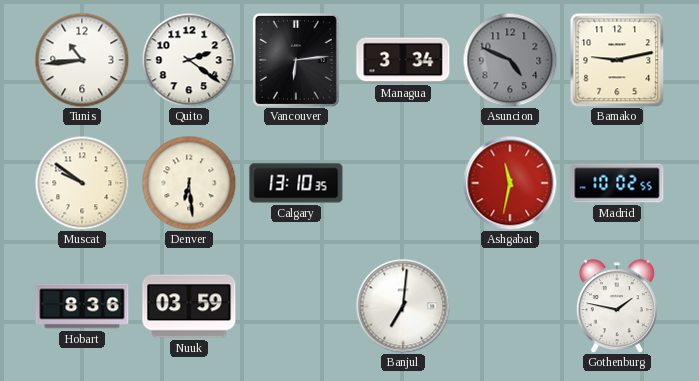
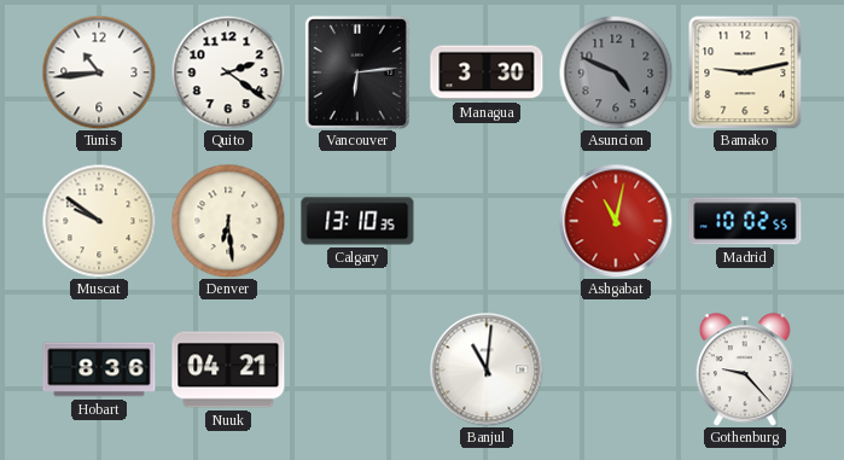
Managua: 3:34 -> 3:30 (487, 72)
Ashgabat: 11:32 -> 11:02 (616, 221)
Nuuk: 03:59 -> 04:21 (228, 369)
Banjul: 7:01 -> 11:01 (487, 369)
Gothenburg: 1:47 -> 9:23 (745, 369)
